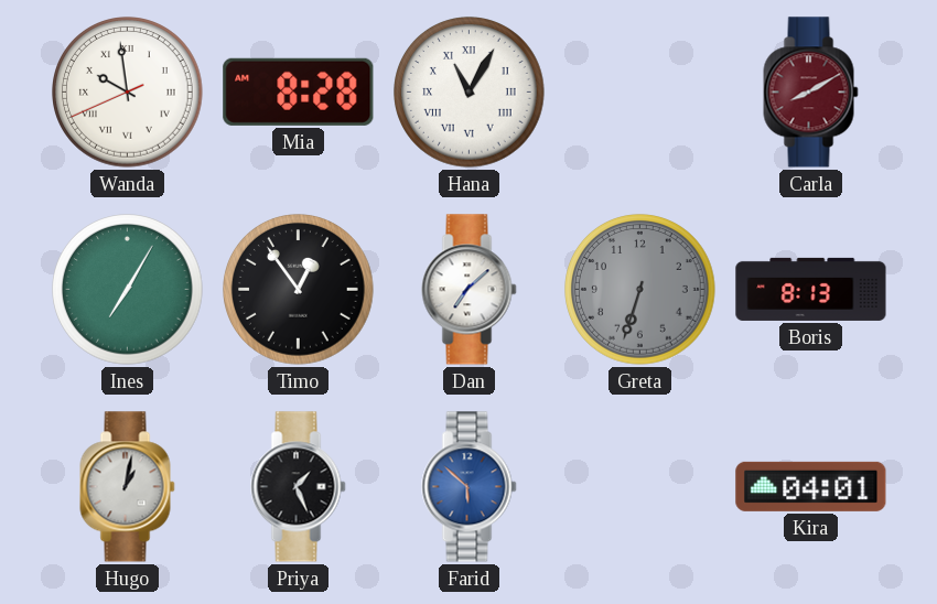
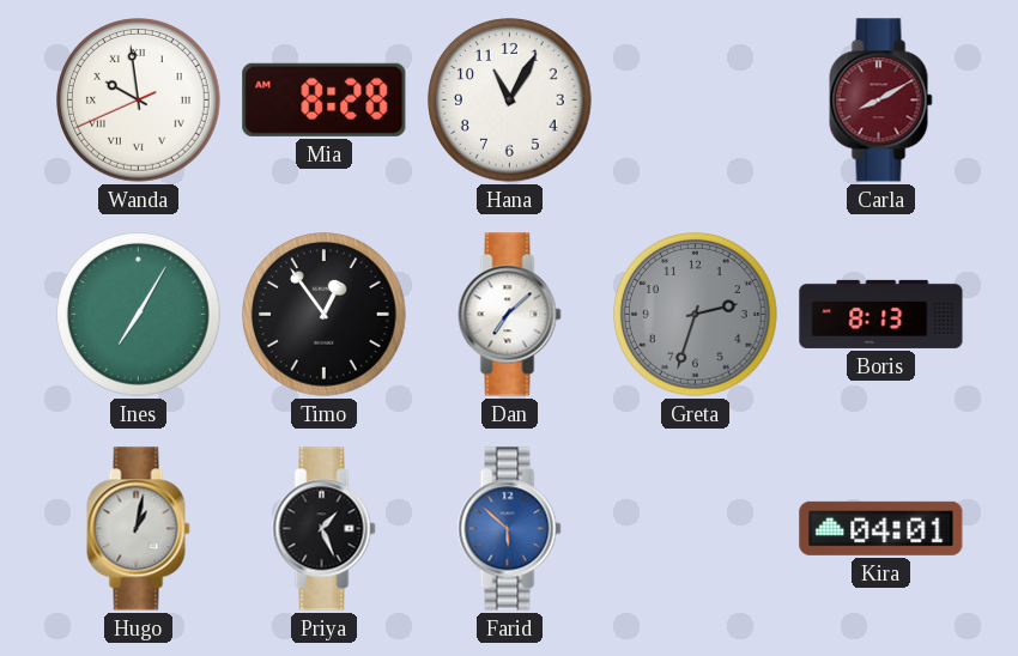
Hana numerals: Roman -> Arabic (510, 101)
Greta: 6:33 -> 2:33 (696, 315)
